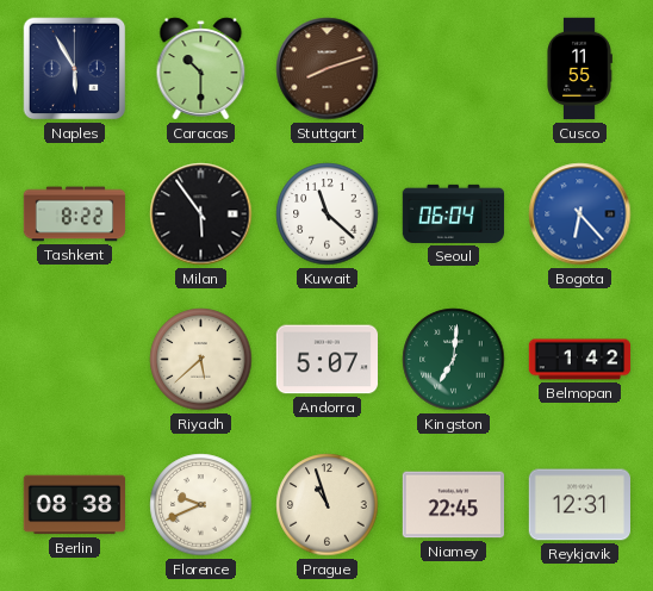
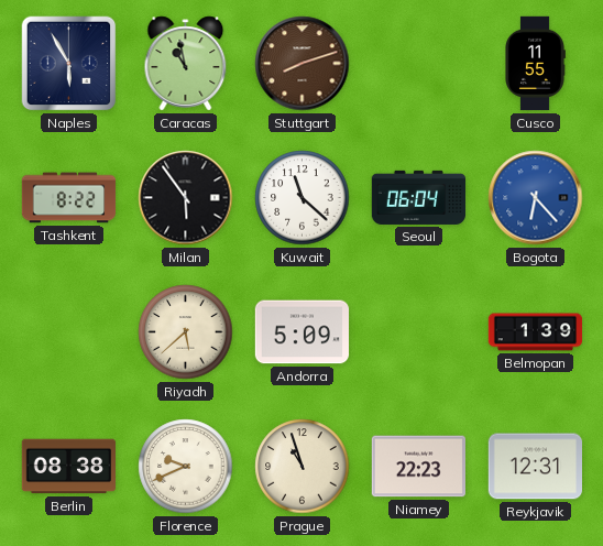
Caracas: 10:30 -> 10:58 (186, 64)
Andorra: 5:07 -> 5:09 (303, 332)
Kingston: 7:01 -> none (454, 360)
Belmopan: 1:42 -> 1:39 (536, 332)
Niamey: 22:45 -> 22:23 (419, 467)
